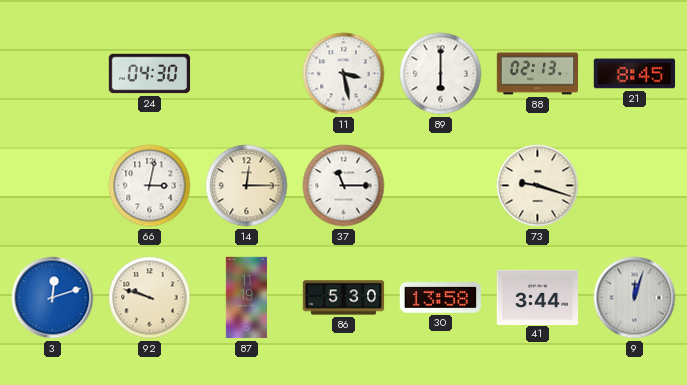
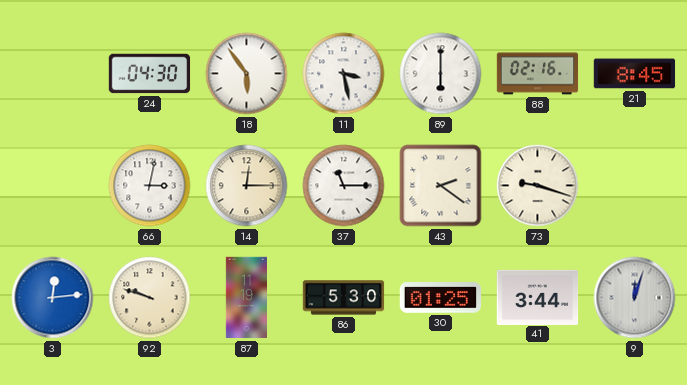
18: none -> 5:54 (247, 74)
88: 02:13 -> 02:16 (538, 74)
43: none -> 2:21 (441, 186)
3: 12:12 -> 12:14 (53, 298)
30: 13:58 -> 01:25 (440, 298)
